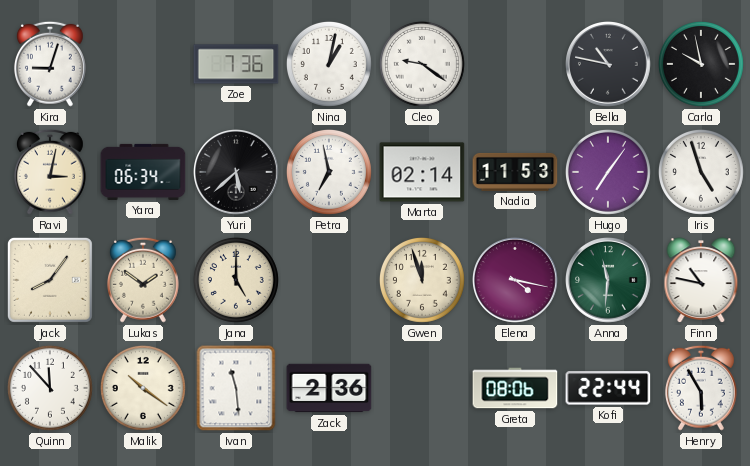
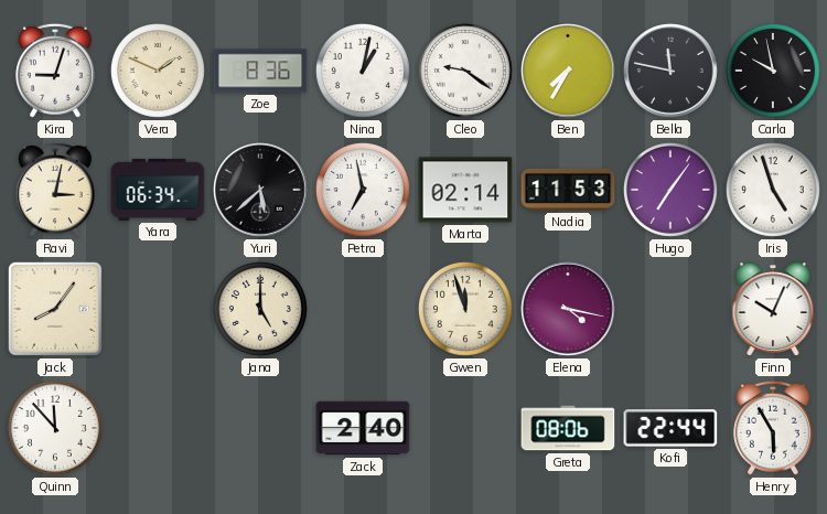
Vera: none -> 1:49 (158, 71)
Zoe: 7:36 -> 8:36 (260, 71)
Ben: none -> 7:35 (569, 72)
Bella: 10:47 -> 11:47 (672, 72)
Lukas: 1:51 -> none (143, 280)
Anna: 11:31 -> none (609, 281)
Finn: 10:47 -> 10:04 (773, 309)
Malik: 10:21 -> none (143, 388)
Ivan: 11:29 -> none (236, 388)
Zack: 2:36 -> 2:40 (363, 428)
